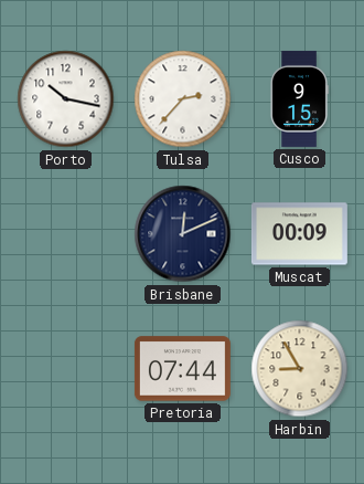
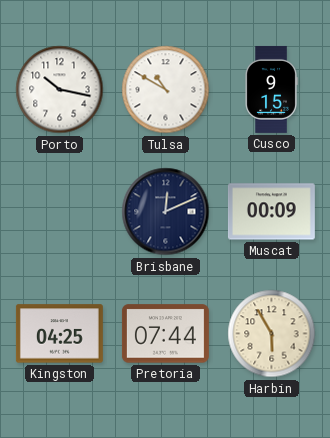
Tulsa: 2:37 -> 10:50 (166, 90)
Kingston: none -> 04:25 (59, 334)
Harbin: 8:55 -> 5:55 (272, 334)
